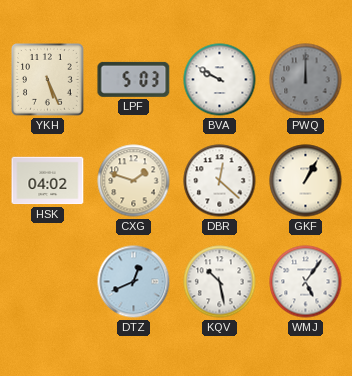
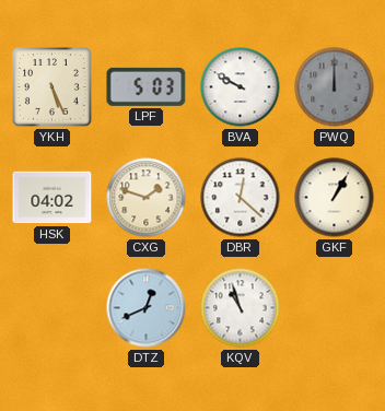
KQV: 10:28 -> 10:57 (241, 308)
WMJ: 5:06 -> none (306, 282)
